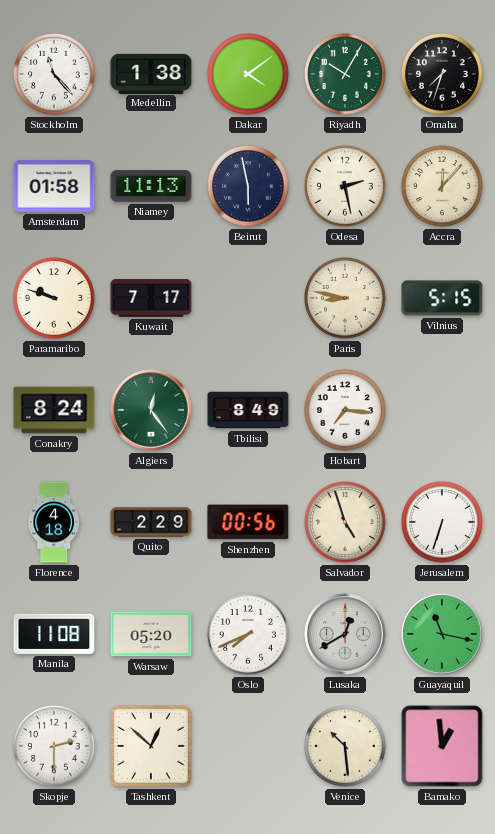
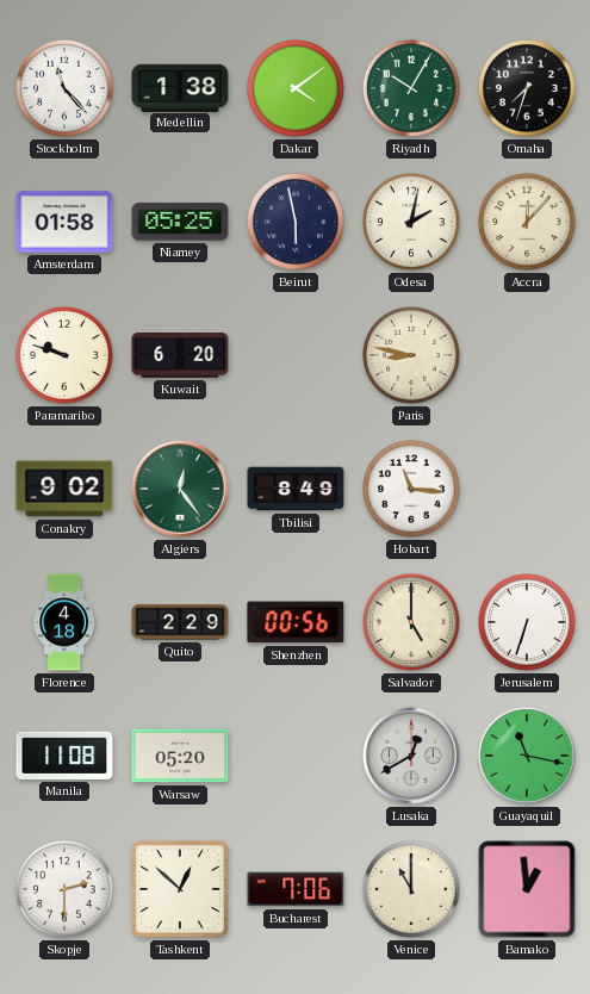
Niamey: 11:13 -> 05:25 (180, 222)
Odesa: 2:28 -> 2:02 (411, 222)
Kuwait: 7:17 -> 6:20 (180, 355)
Vilnius: 5:15 -> none (442, 298)
Conakry: 8:24 -> 9:02 (64, 489)
Hobart: 7:16 -> 11:16 (411, 489)
Salvador: 4:57 -> 5:00 (411, 622)
Oslo: 7:41 -> none (248, 634)
Bucharest: none -> 7:06 (296, 889)
Venice: 10:29 -> 11:00 (411, 889)
